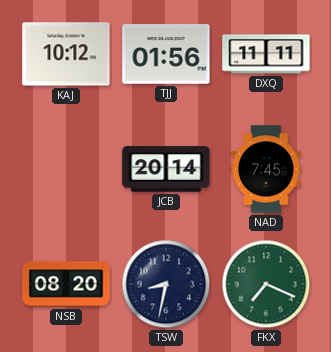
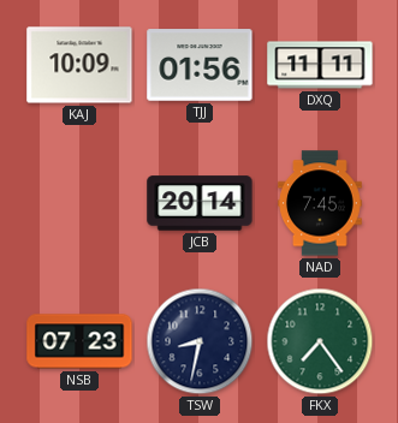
KAJ: 10:12 -> 10:09 (79, 65)
NSB: 08:20 -> 07:23 (79, 341)
FKX: 7:19 -> 7:24 (320, 341)
